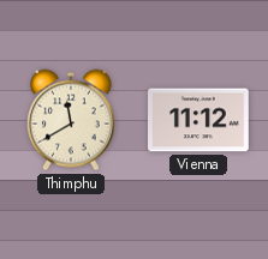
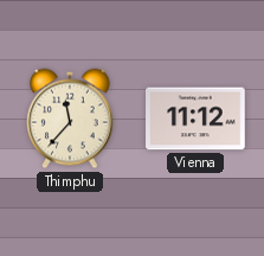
Thimphu: 11:40 -> 11:37 (71, 119)
